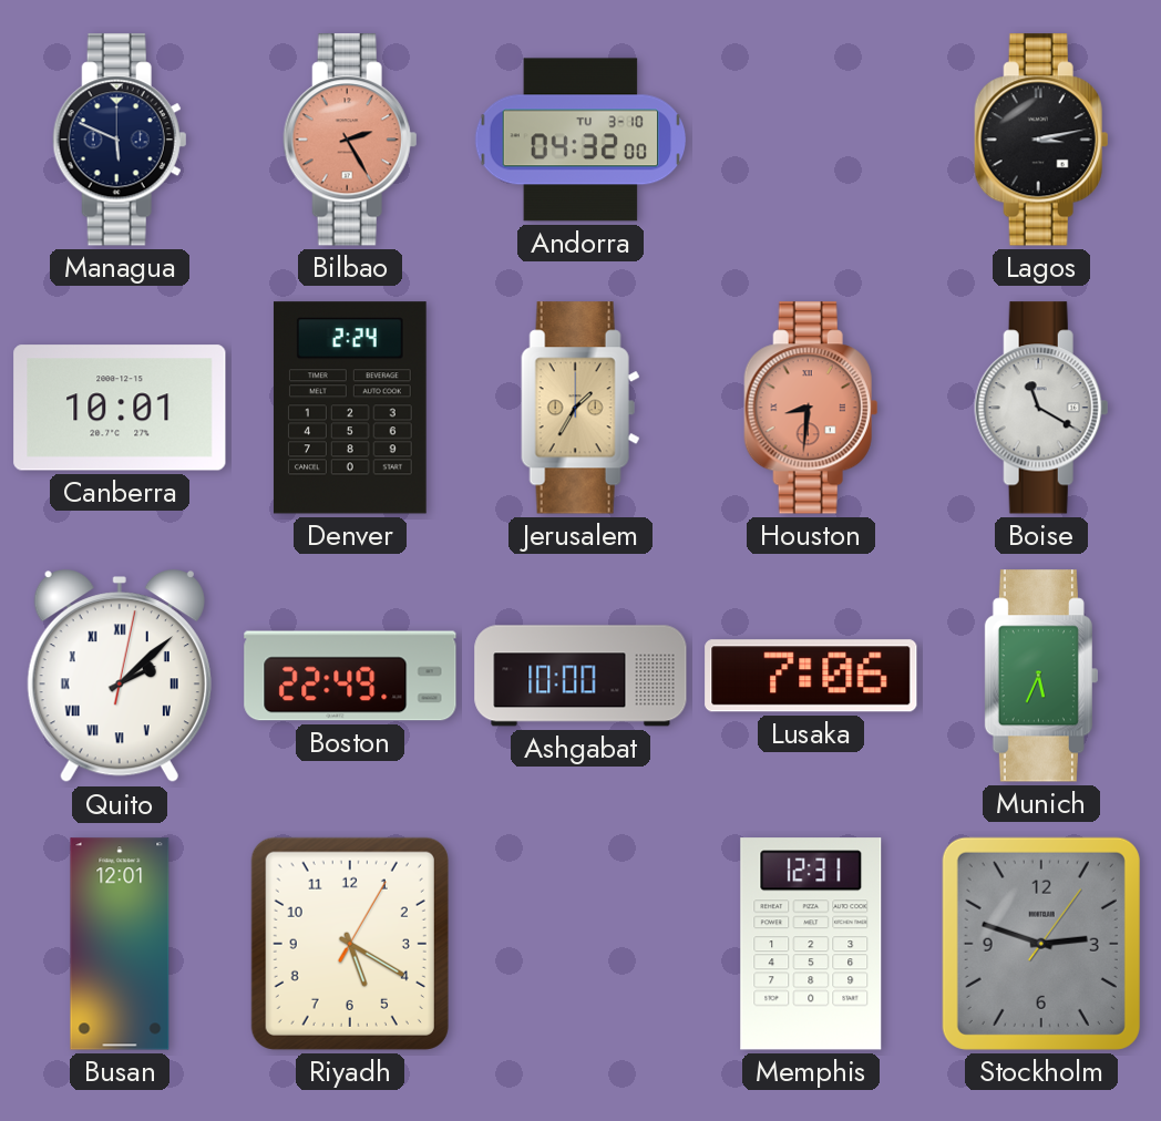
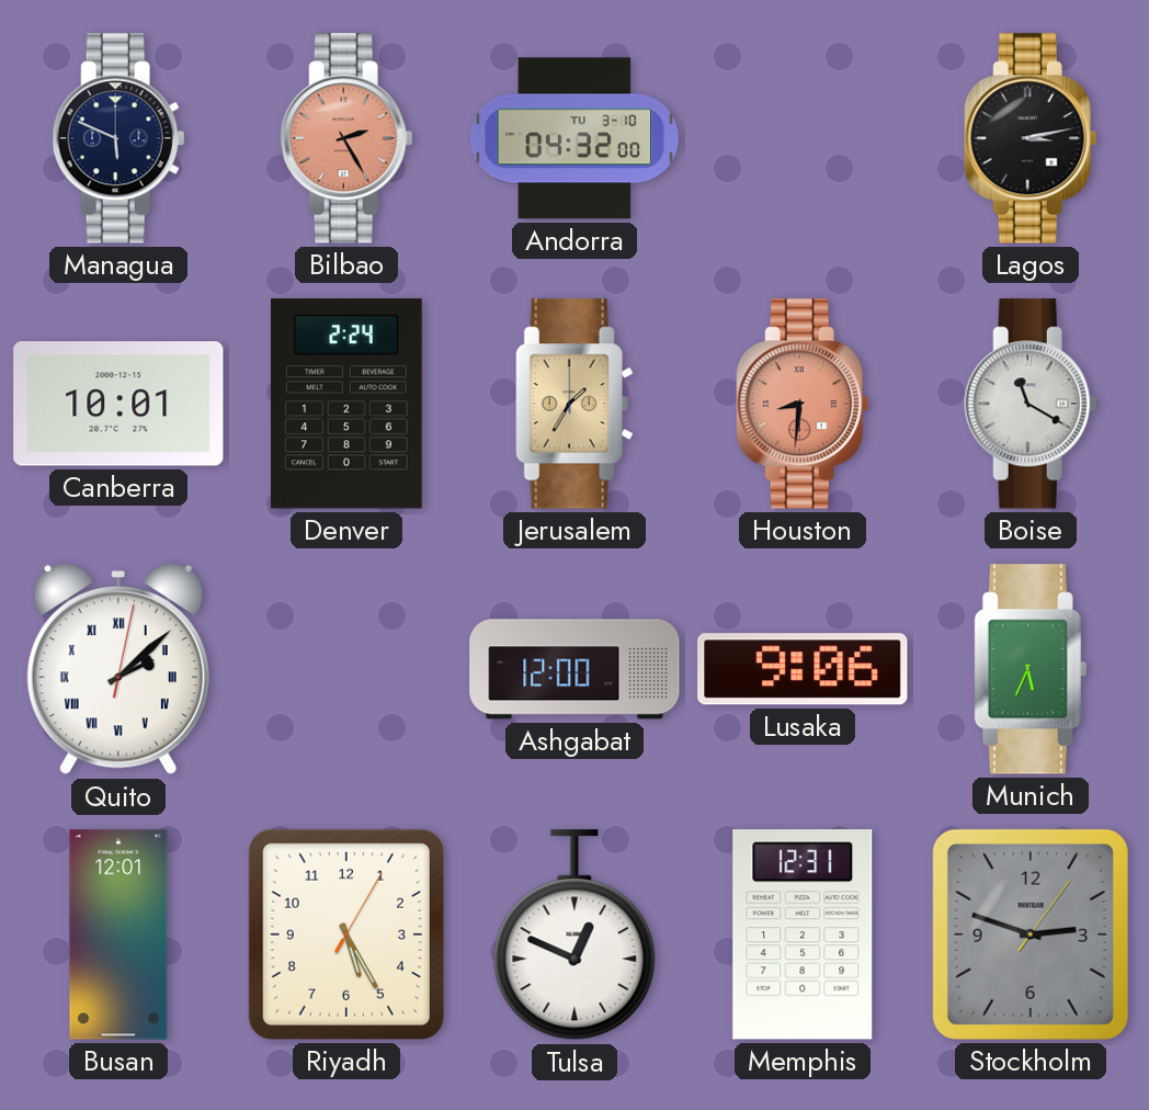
Boston: 22:49 -> none (350, 676)
Ashgabat: 10:00 -> 12:00 (574, 669)
Lusaka: 7:06 -> 9:06 (803, 669)
Riyadh: 5:20 -> 5:25 (346, 935)
Tulsa: none -> 12:49 (574, 936)
